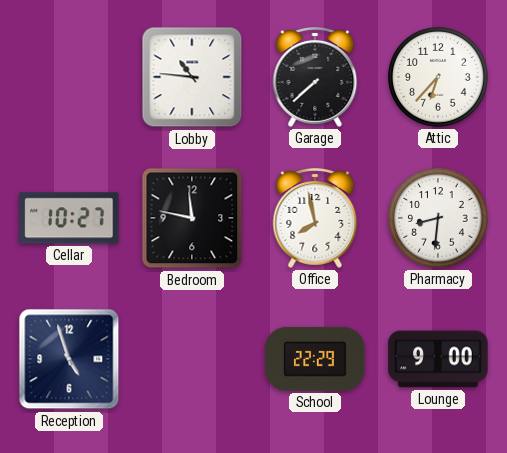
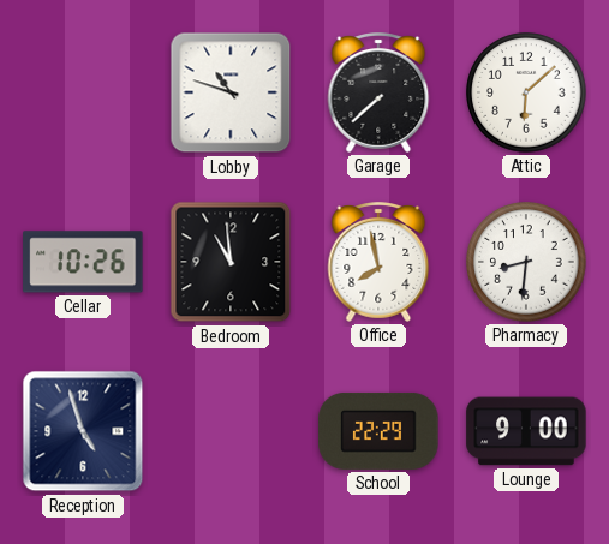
Lobby: 10:46 -> 10:48 (231, 92)
Attic: 6:37 -> 6:08 (526, 92)
Cellar: 10:27 -> 10:26 (83, 262)
Bedroom: 11:47 -> 10:59 (231, 262)
